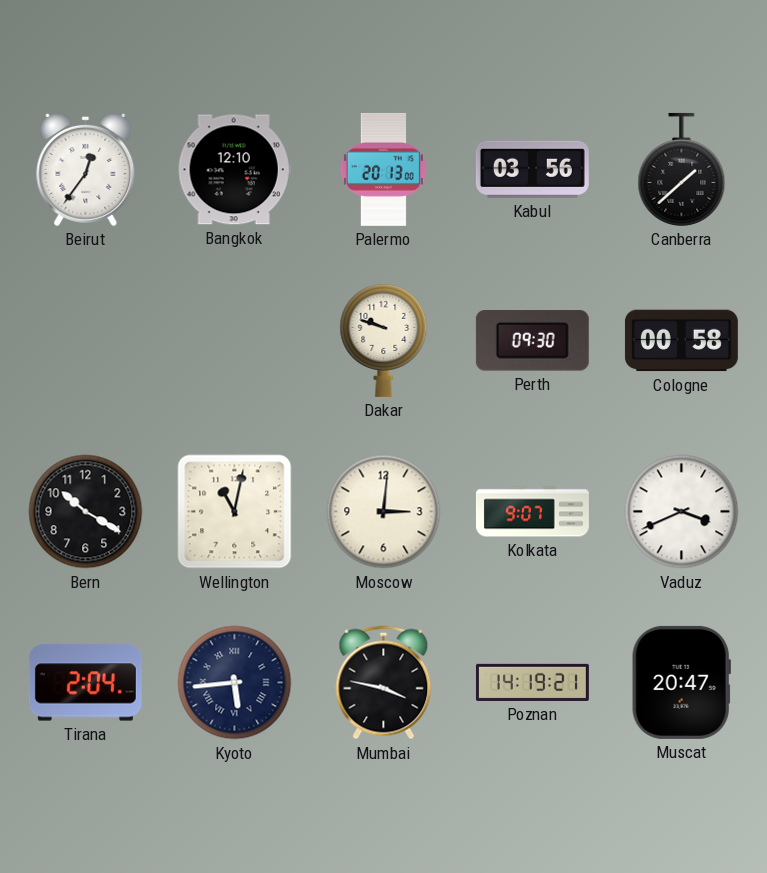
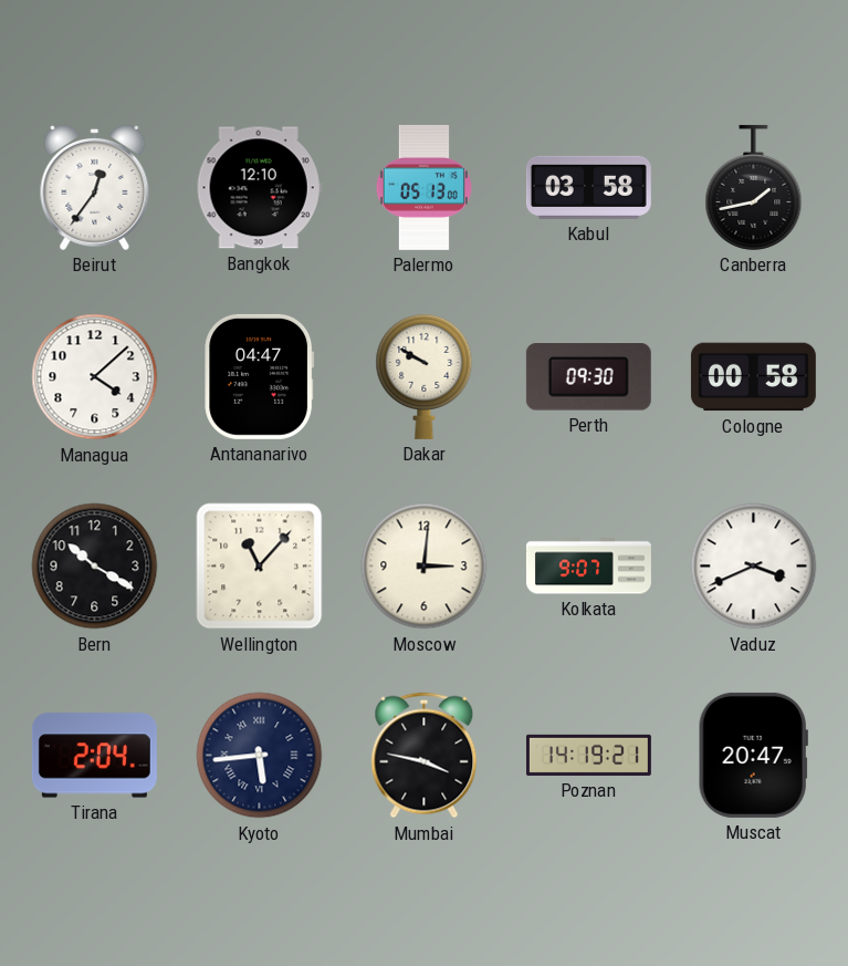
Palermo: 20:13 -> 05:13 (423, 187)
Kabul: 03:56 -> 03:58 (588, 187)
Canberra: 1:38 -> 1:43 (754, 187)
Managua: none -> 4:08 (95, 377)
Antananarivo: none -> 04:47 (260, 376)
Dakar: 9:48 -> 9:50 (425, 376)
Wellington: 11:02 -> 11:07 (260, 567)
